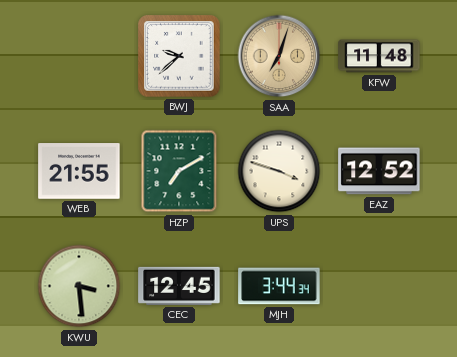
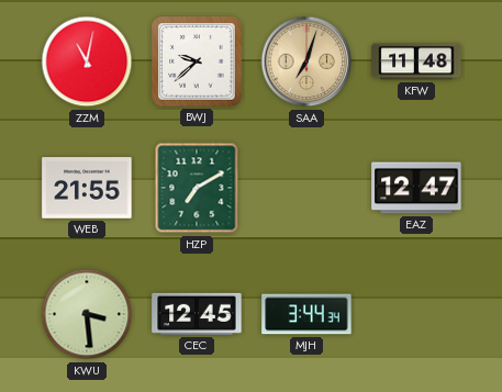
ZZM: none -> 11:02 (87, 61)
UPS: 3:48 -> none (279, 171)
EAZ: 12:52 -> 12:47 (416, 188)
